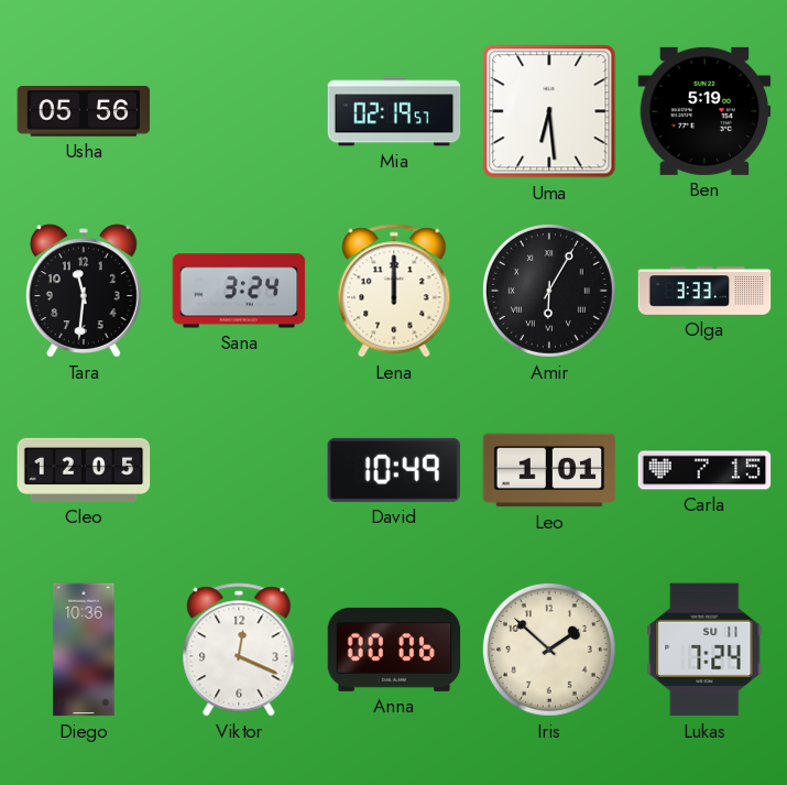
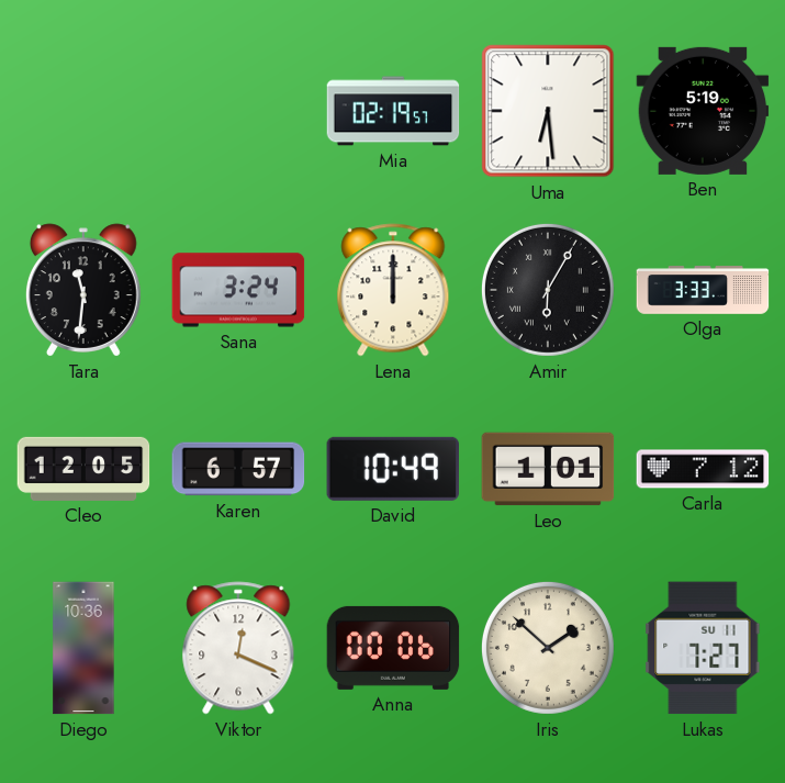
Usha: 05:56 -> none (84, 112)
Karen: none -> 6:57 (238, 469)
Carla: 7:15 -> 7:12 (703, 469)
Lukas: 7:24 -> 7:27 (703, 648)
